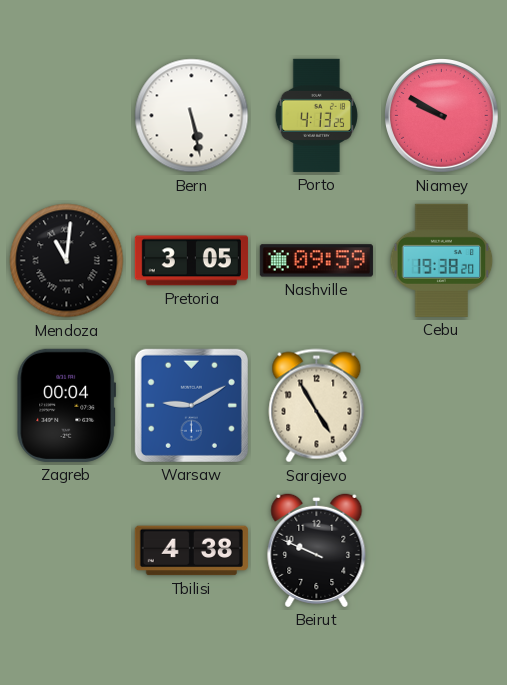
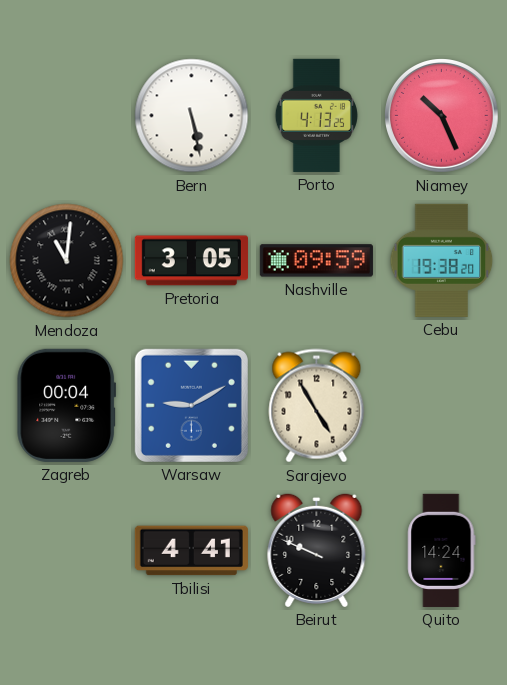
Niamey: 9:50 -> 10:26 (442, 116)
Tbilisi: 4:38 -> 4:41 (191, 551)
Quito: none -> 14:24 (442, 550)
